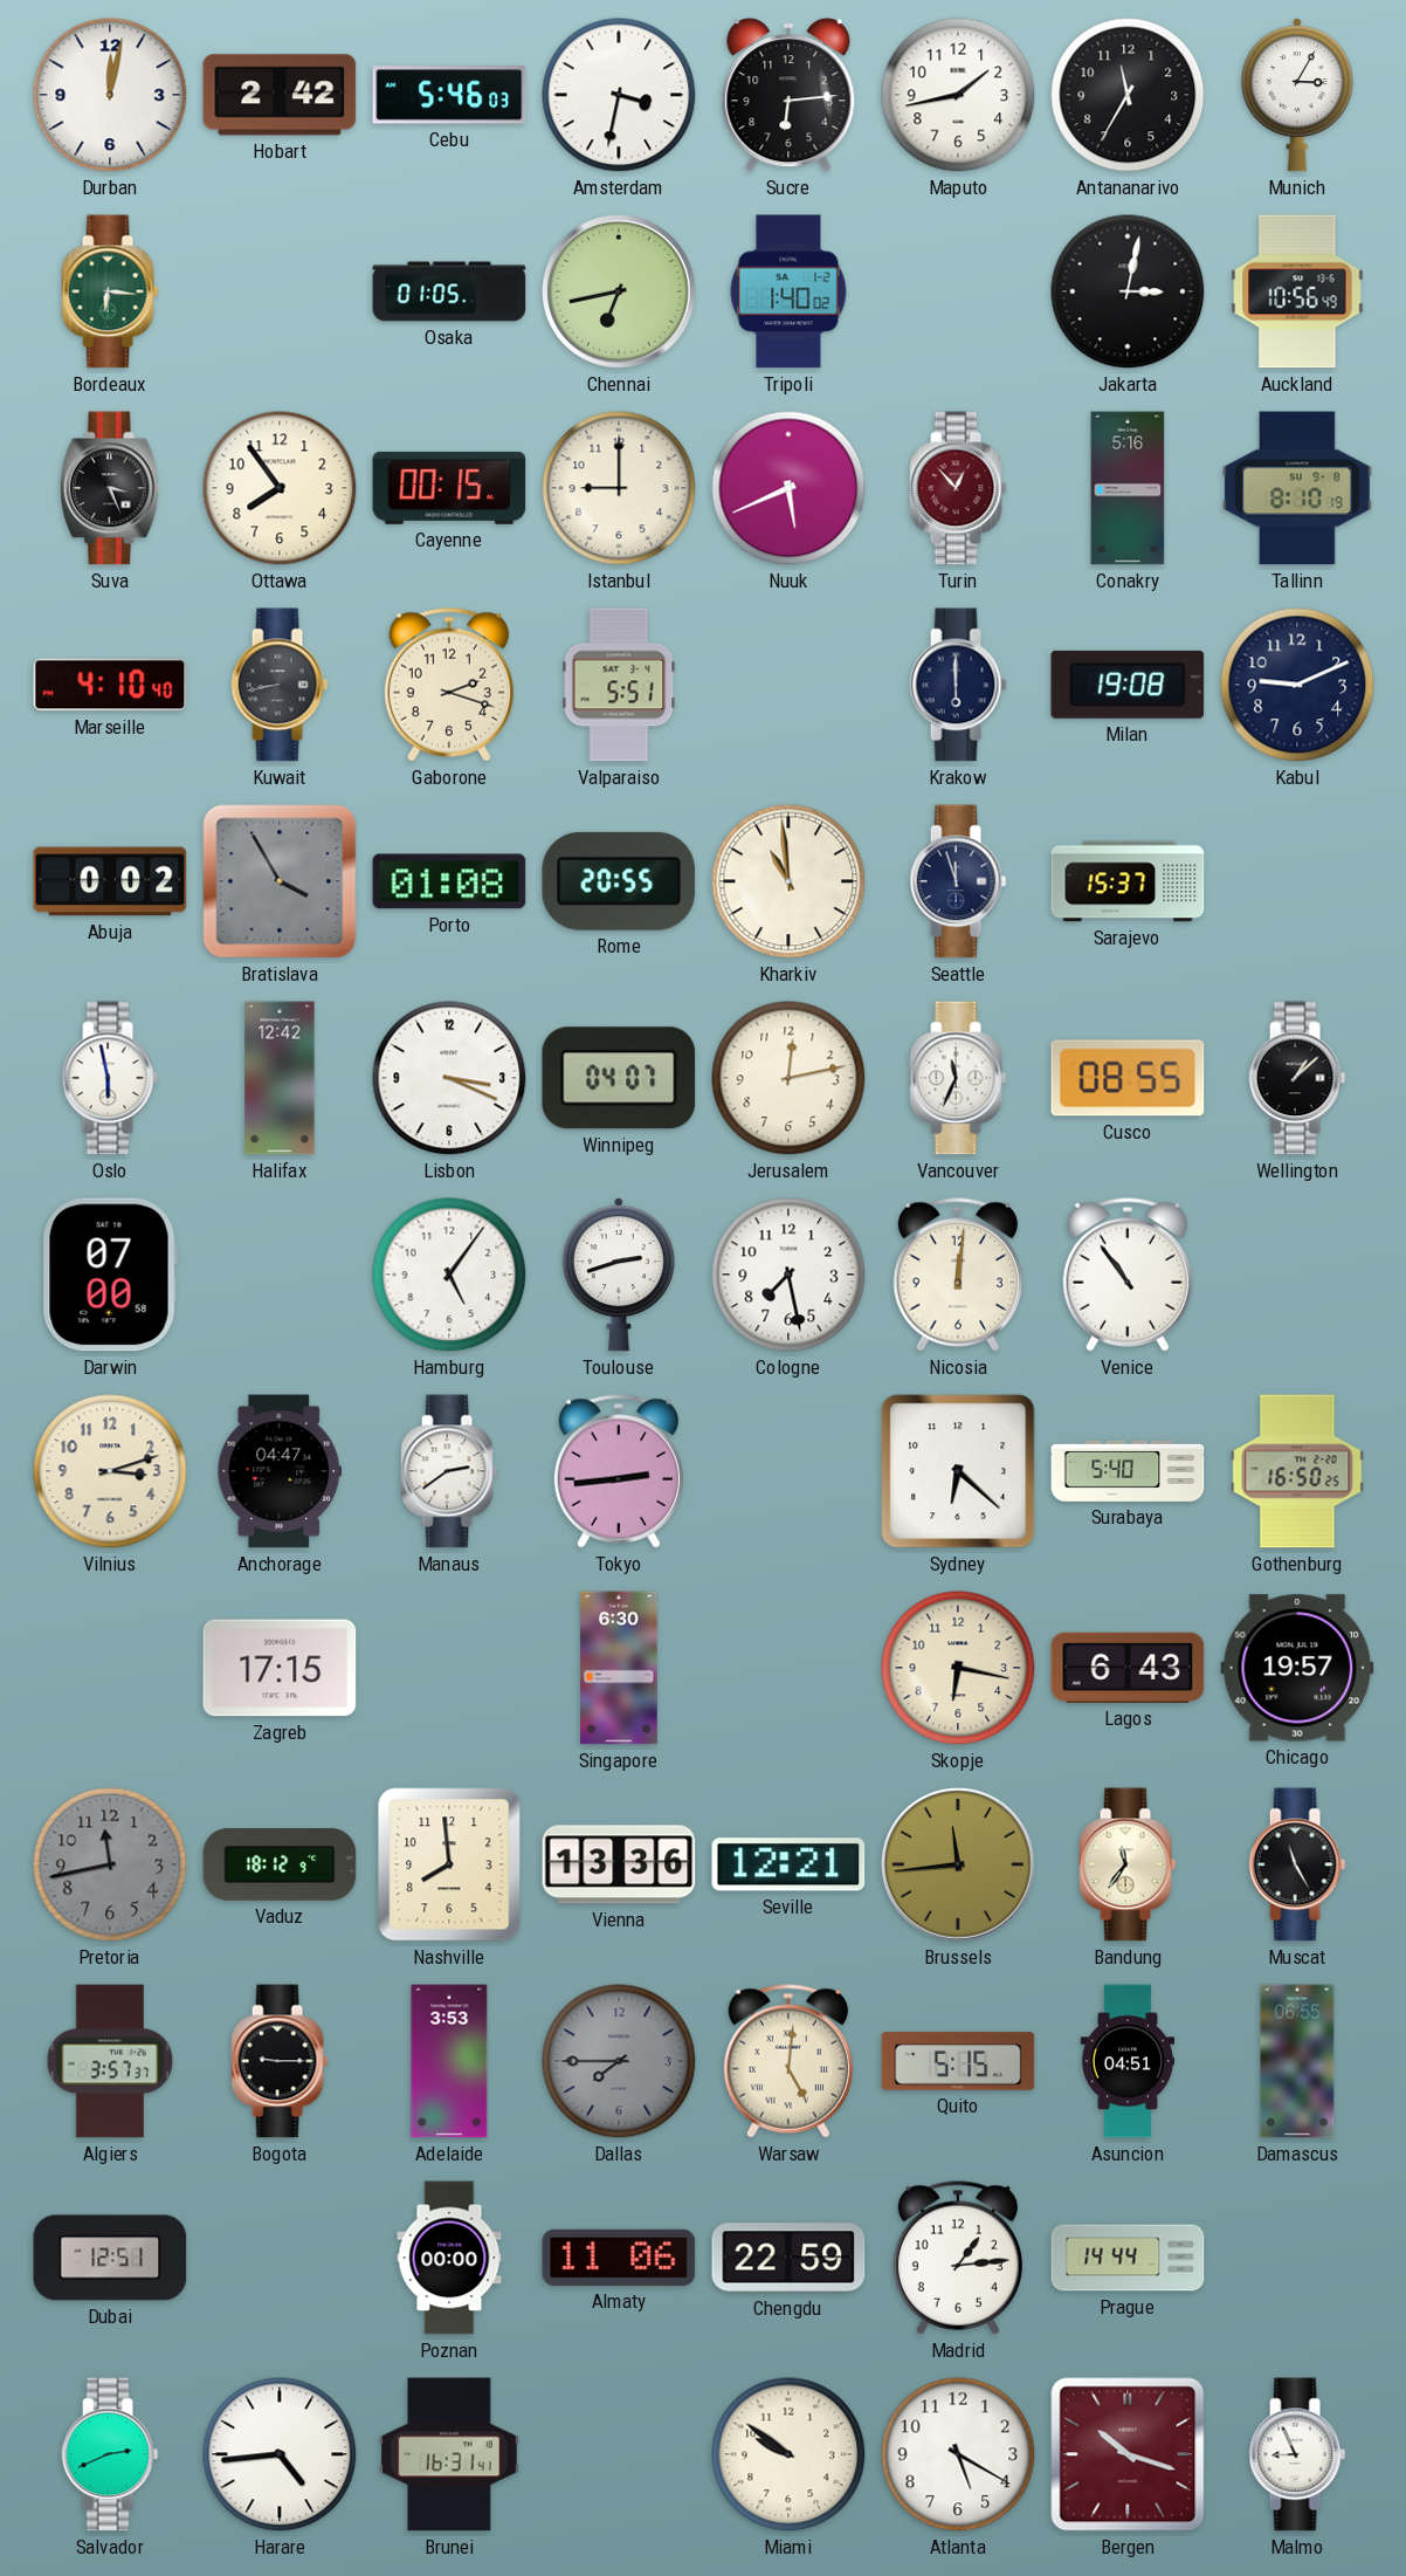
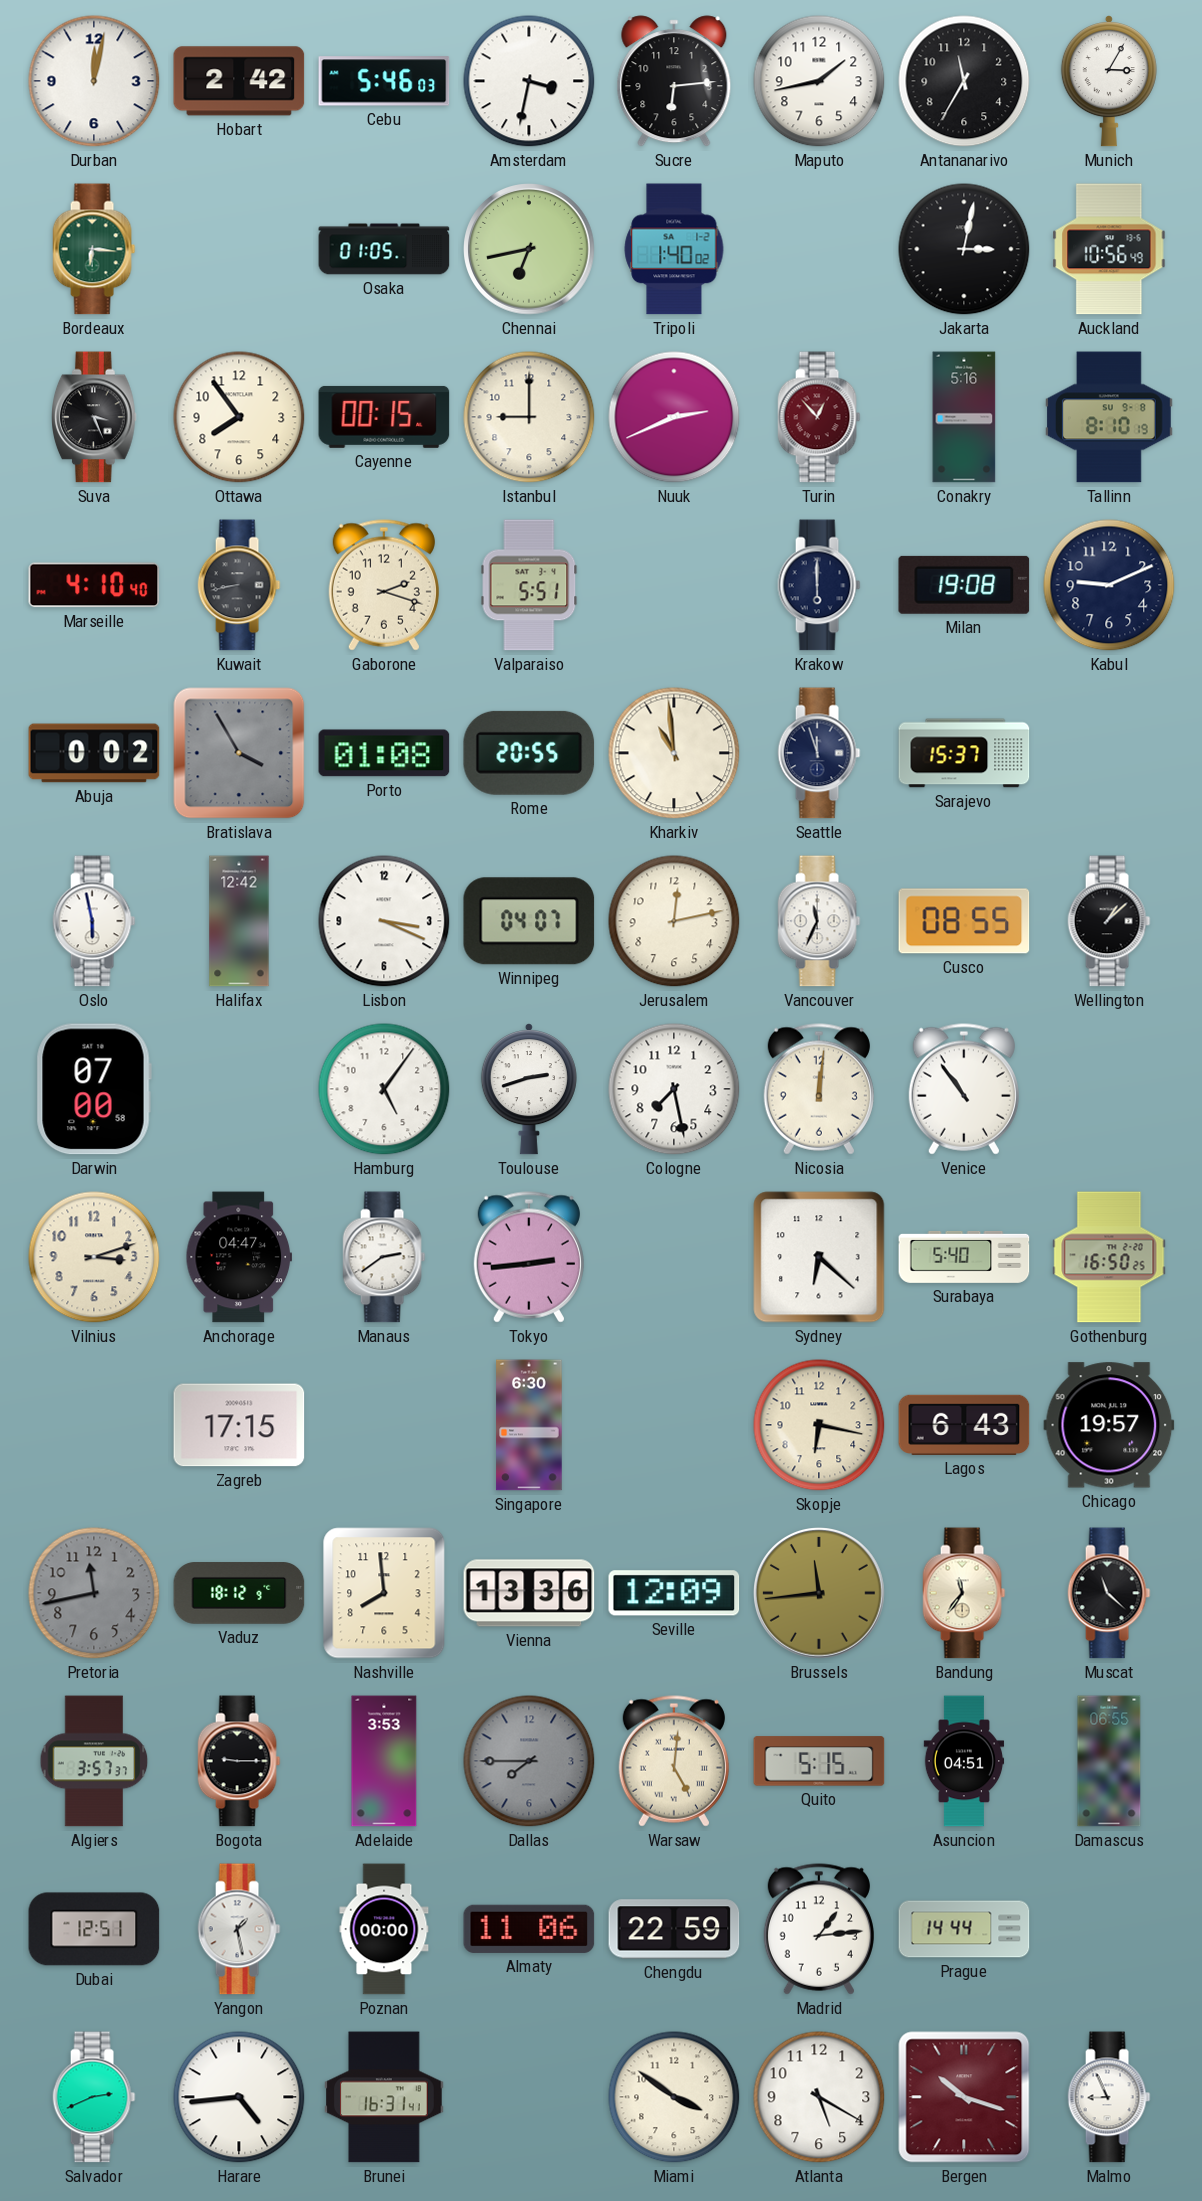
Nuuk: 5:41 -> 2:41 (674, 417)
Seville: 12:21 -> 12:09 (674, 1593)
Muscat: 11:25 -> 11:22 (1109, 1593)
Yangon: none -> 1:28 (239, 1929)
Miami: 9:51 -> 3:51 (674, 2097)
